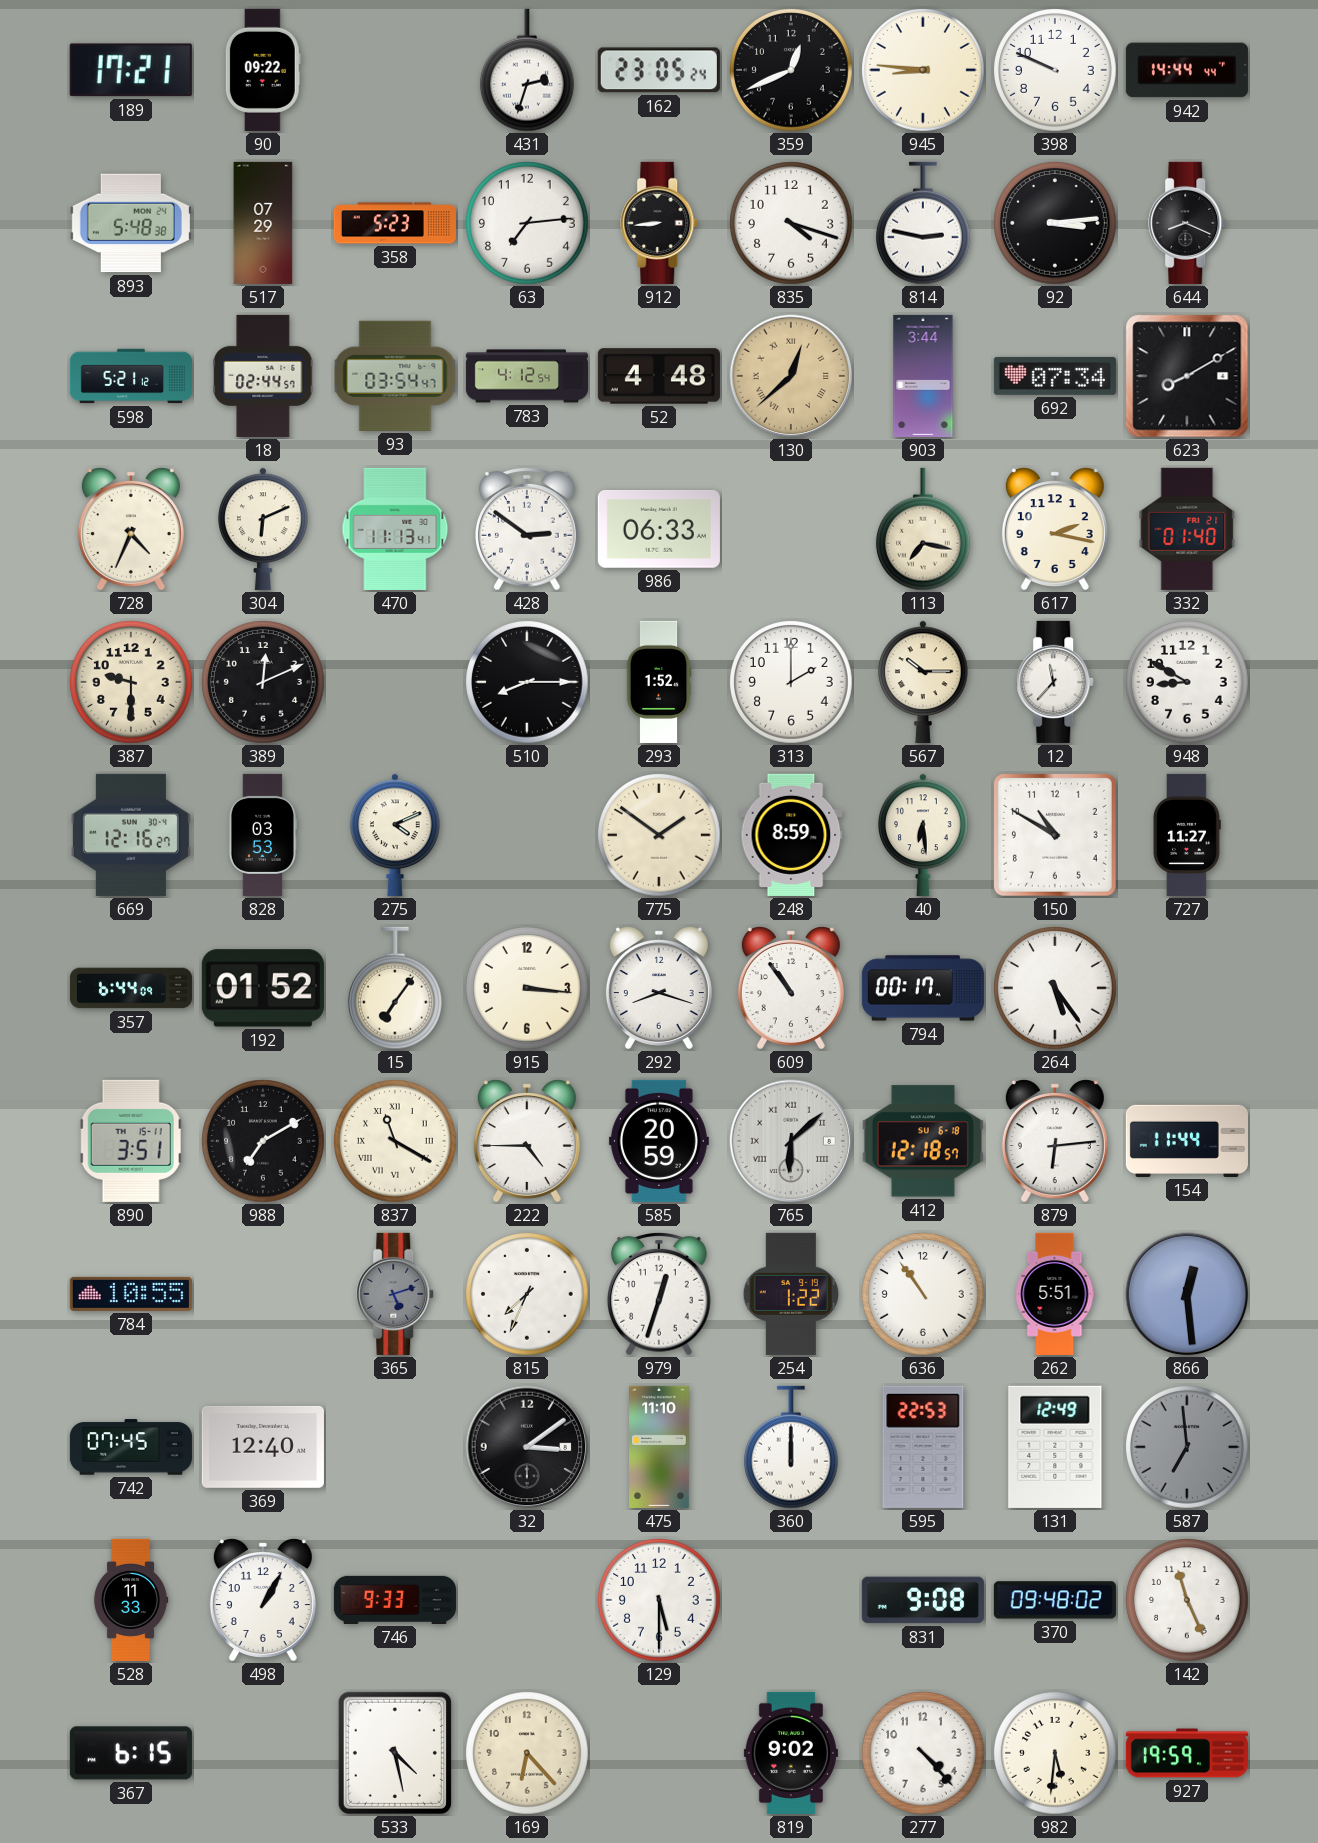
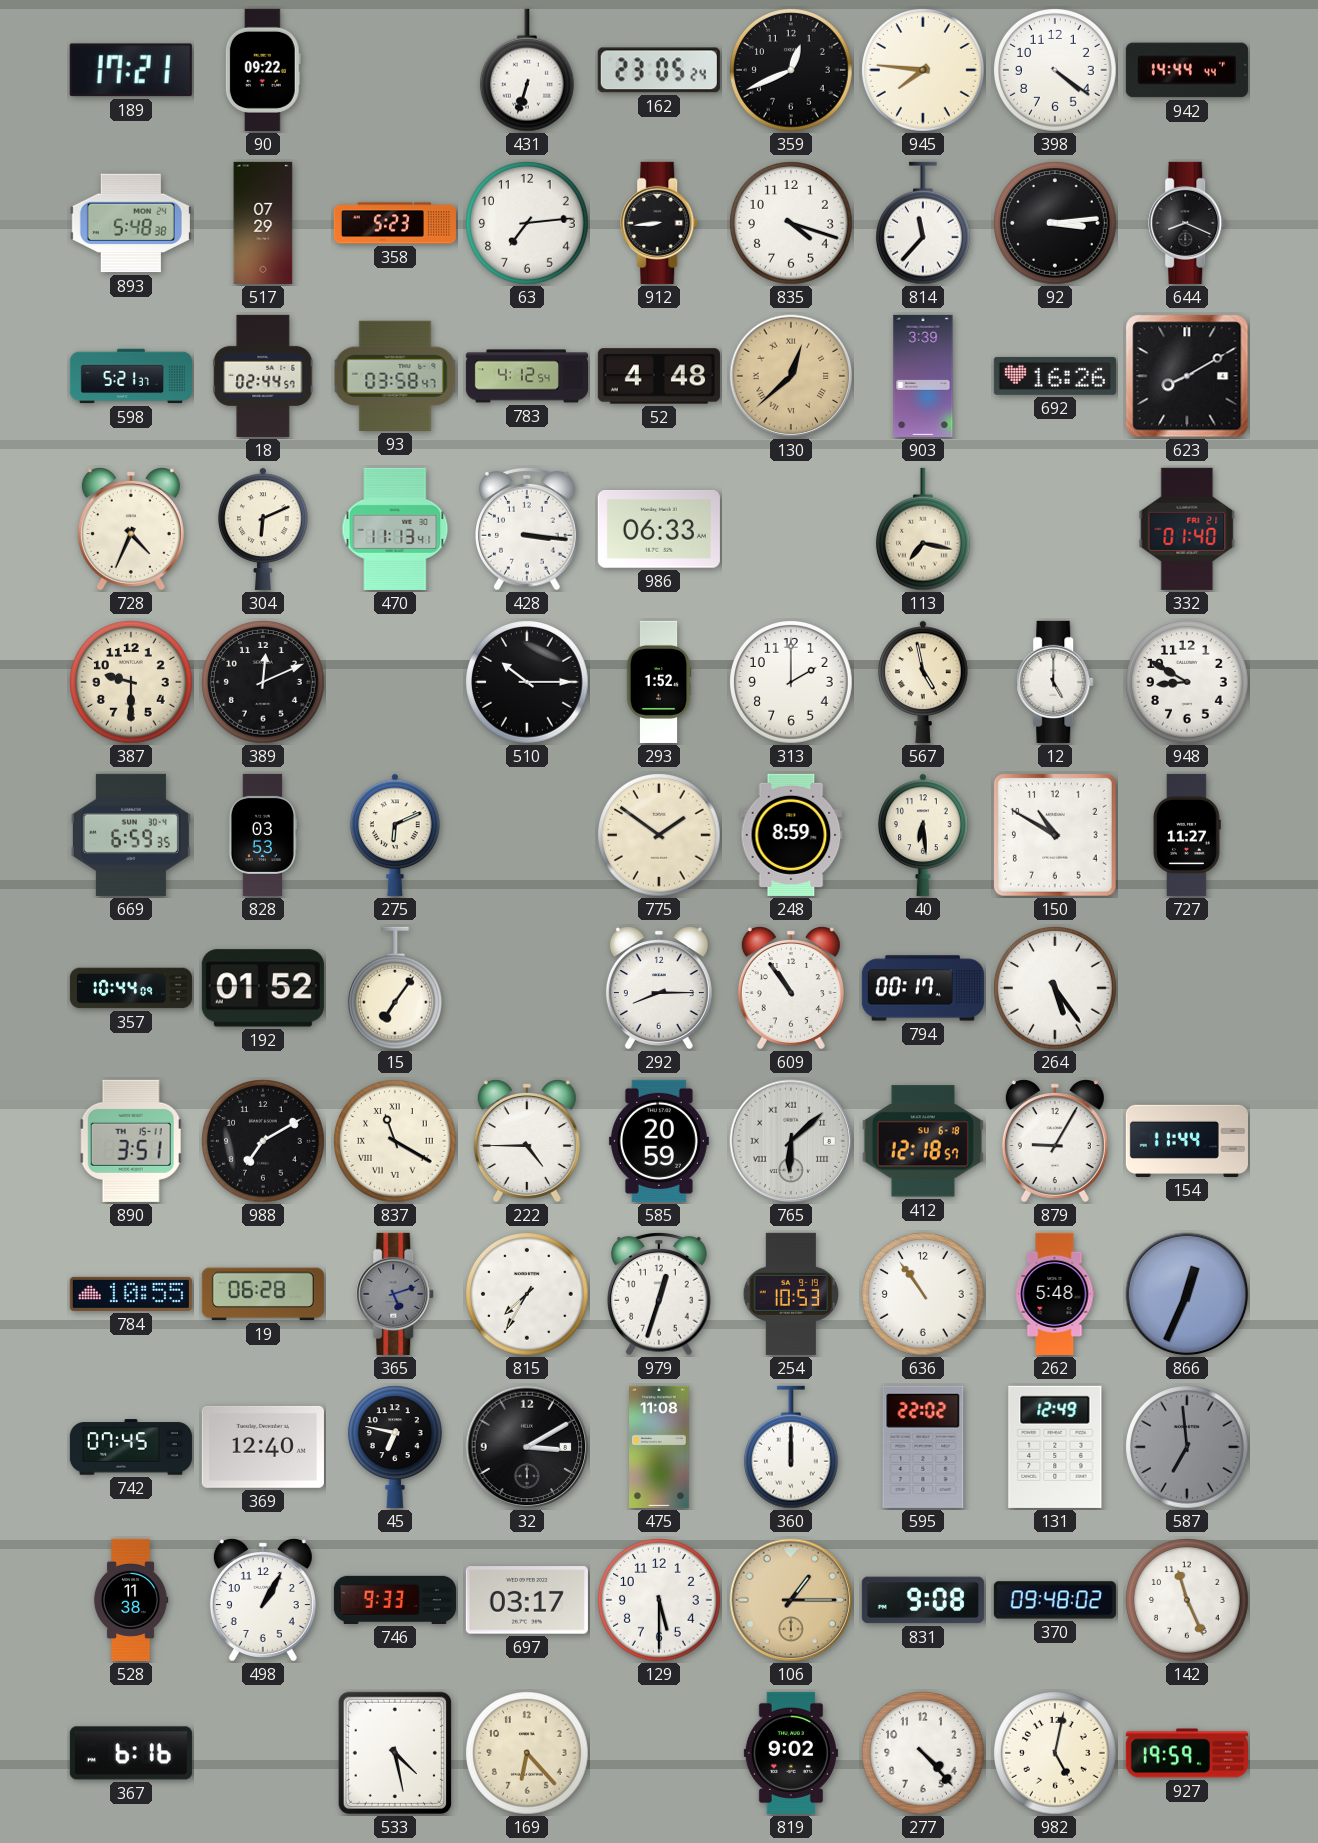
431: 2:33 -> 6:33 (527, 70)
945: 8:46 -> 7:46 (924, 71)
398: 9:49 -> 4:21 (1056, 71)
814: 2:47 -> 11:37 (923, 223)
598: 5:21:12 -> 5:21:37 (130, 376)
93: 03:54 -> 03:58 (395, 376)
903: 3:44 -> 3:39 (923, 376)
692: 07:34 -> 16:26 (1055, 376)
428: 2:51 -> 3:16 (528, 530)
617: 2:17 -> none (1055, 529)
510: 8:15 -> 10:15 (528, 683)
567: 10:15 -> 4:58 (923, 682)
12: 11:37 -> 5:00 (1056, 682)
669: 12:16 -> 6:59 (131, 835)
275: 4:11 -> 6:11 (395, 835)
357: 6:44 -> 10:44 (130, 988)
915: 3:16 -> none (528, 989)
292: 8:18 -> 8:15 (659, 988)
879: 6:14 -> 9:05 (1055, 1141)
19: none -> 06:28 (263, 1294)
815: 7:34 -> 7:35 (528, 1295)
254: 1:22 -> 10:53 (791, 1294)
262: 5:51 -> 5:48 (1055, 1294)
866: 12:29 -> 12:34 (1187, 1294)
45: none -> 6:47 (395, 1447)
32: 3:09 -> 3:10 (527, 1447)
475: 11:10 -> 11:08 (659, 1447)
595: 22:53 -> 22:02 (923, 1447)
528: 11:33 -> 11:38 (131, 1600)
697: none -> 03:17 (527, 1600)
106: none -> 1:15 (791, 1600)
367: 6:15 -> 6:16 (131, 1753)
982: 5:31 -> 5:02 (1056, 1754)
